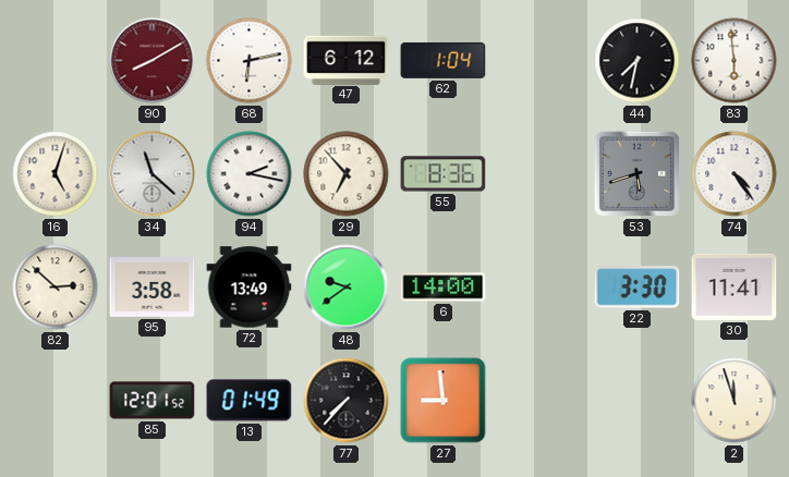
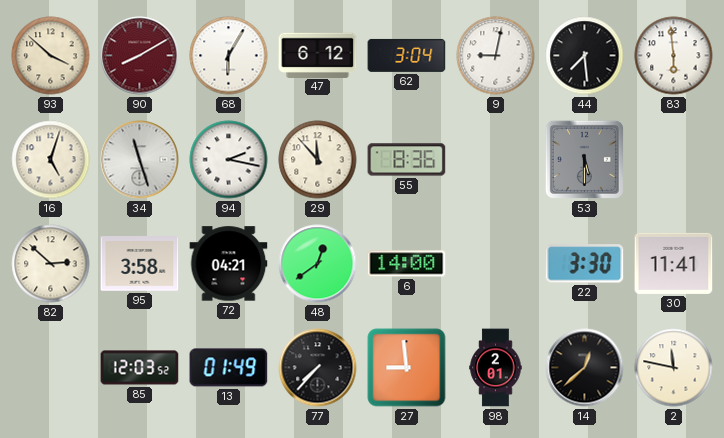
93: none -> 3:52 (51, 56)
68: 6:13 -> 6:05 (229, 56)
62: 1:04 -> 3:04 (407, 55)
9: none -> 9:02 (496, 56)
44: 7:32 -> 7:29 (585, 56)
34: 11:22 -> 11:27 (140, 160)
29: 6:53 -> 11:53 (318, 160)
53: 5:42 -> 5:30 (584, 159)
74: 4:24 -> none (735, 174)
72: 13:49 -> 04:21 (229, 264)
48: 9:39 -> 12:39 (318, 264)
85: 12:01 -> 12:03 (140, 368)
98: none -> 2:01 (496, 368)
14: none -> 12:38 (585, 368)
2: 11:57 -> 11:47 (674, 368)
